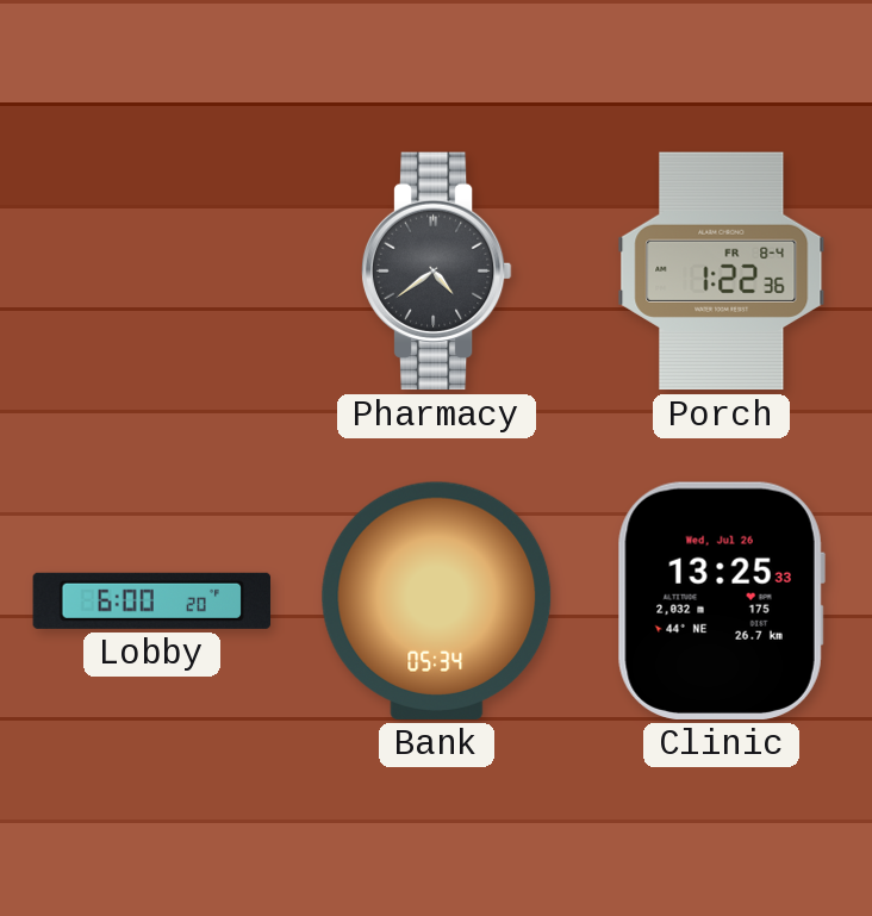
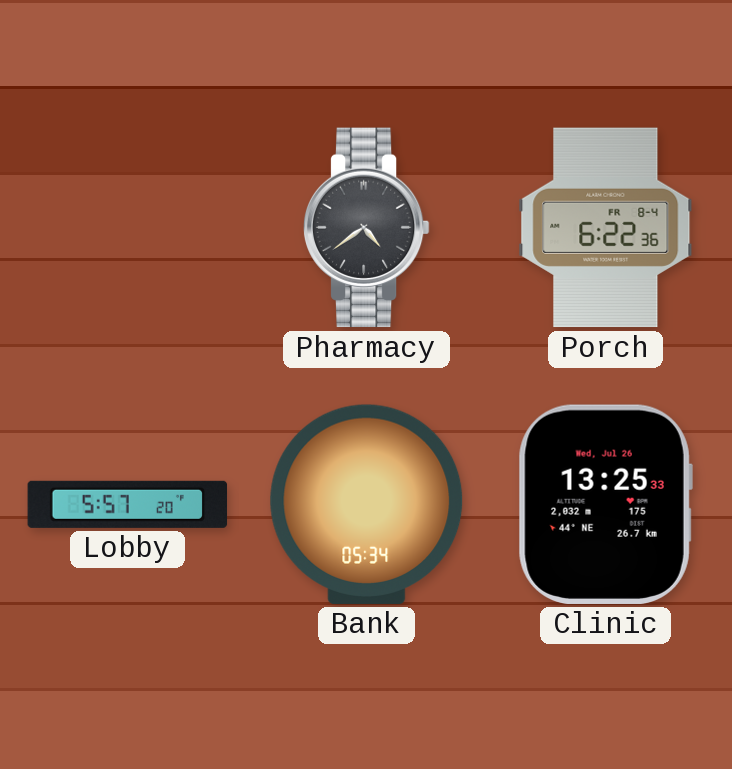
Porch: 1:22 -> 6:22 (606, 228)
Lobby: 6:00 -> 5:57 (128, 504)
